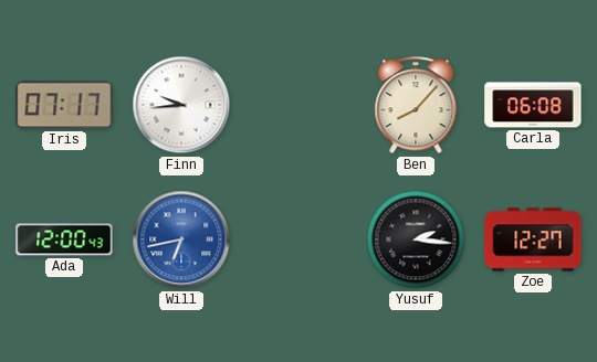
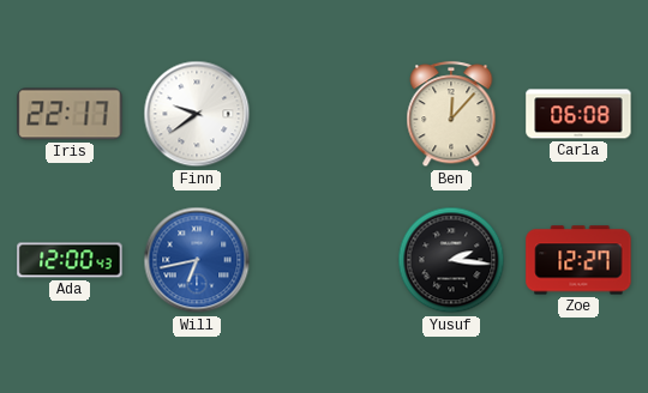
Iris: 07:17 -> 22:17 (70, 114)
Finn: 9:44 -> 9:39 (197, 114)
Ben: 8:07 -> 12:07 (451, 115)
